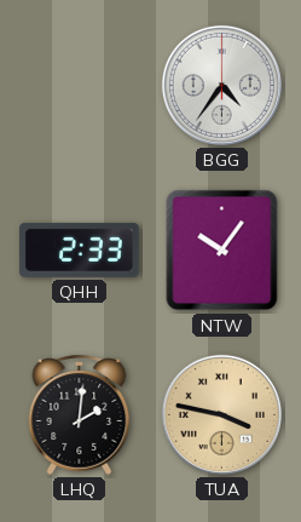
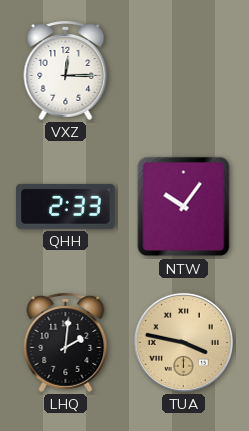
VXZ: none -> 12:15 (66, 70)
BGG: 4:36 -> none (221, 85)
